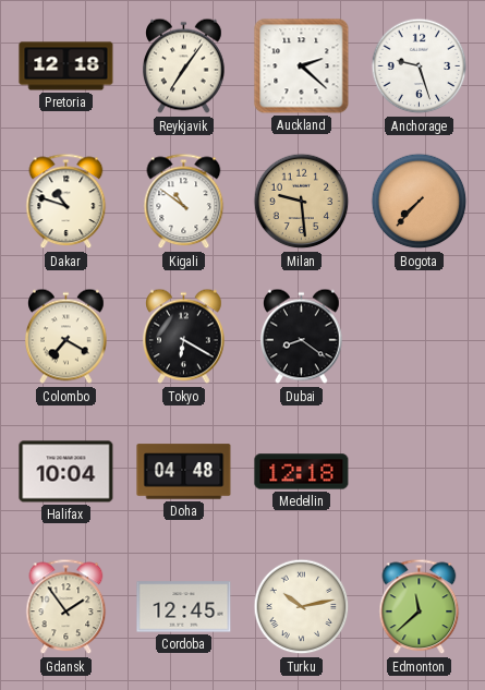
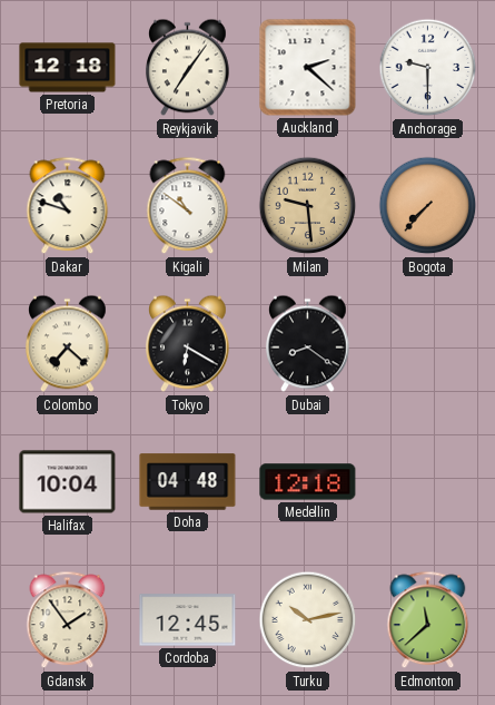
Anchorage: 9:27 -> 9:30 (428, 68)
Colombo: 7:20 -> 7:22 (68, 344)
